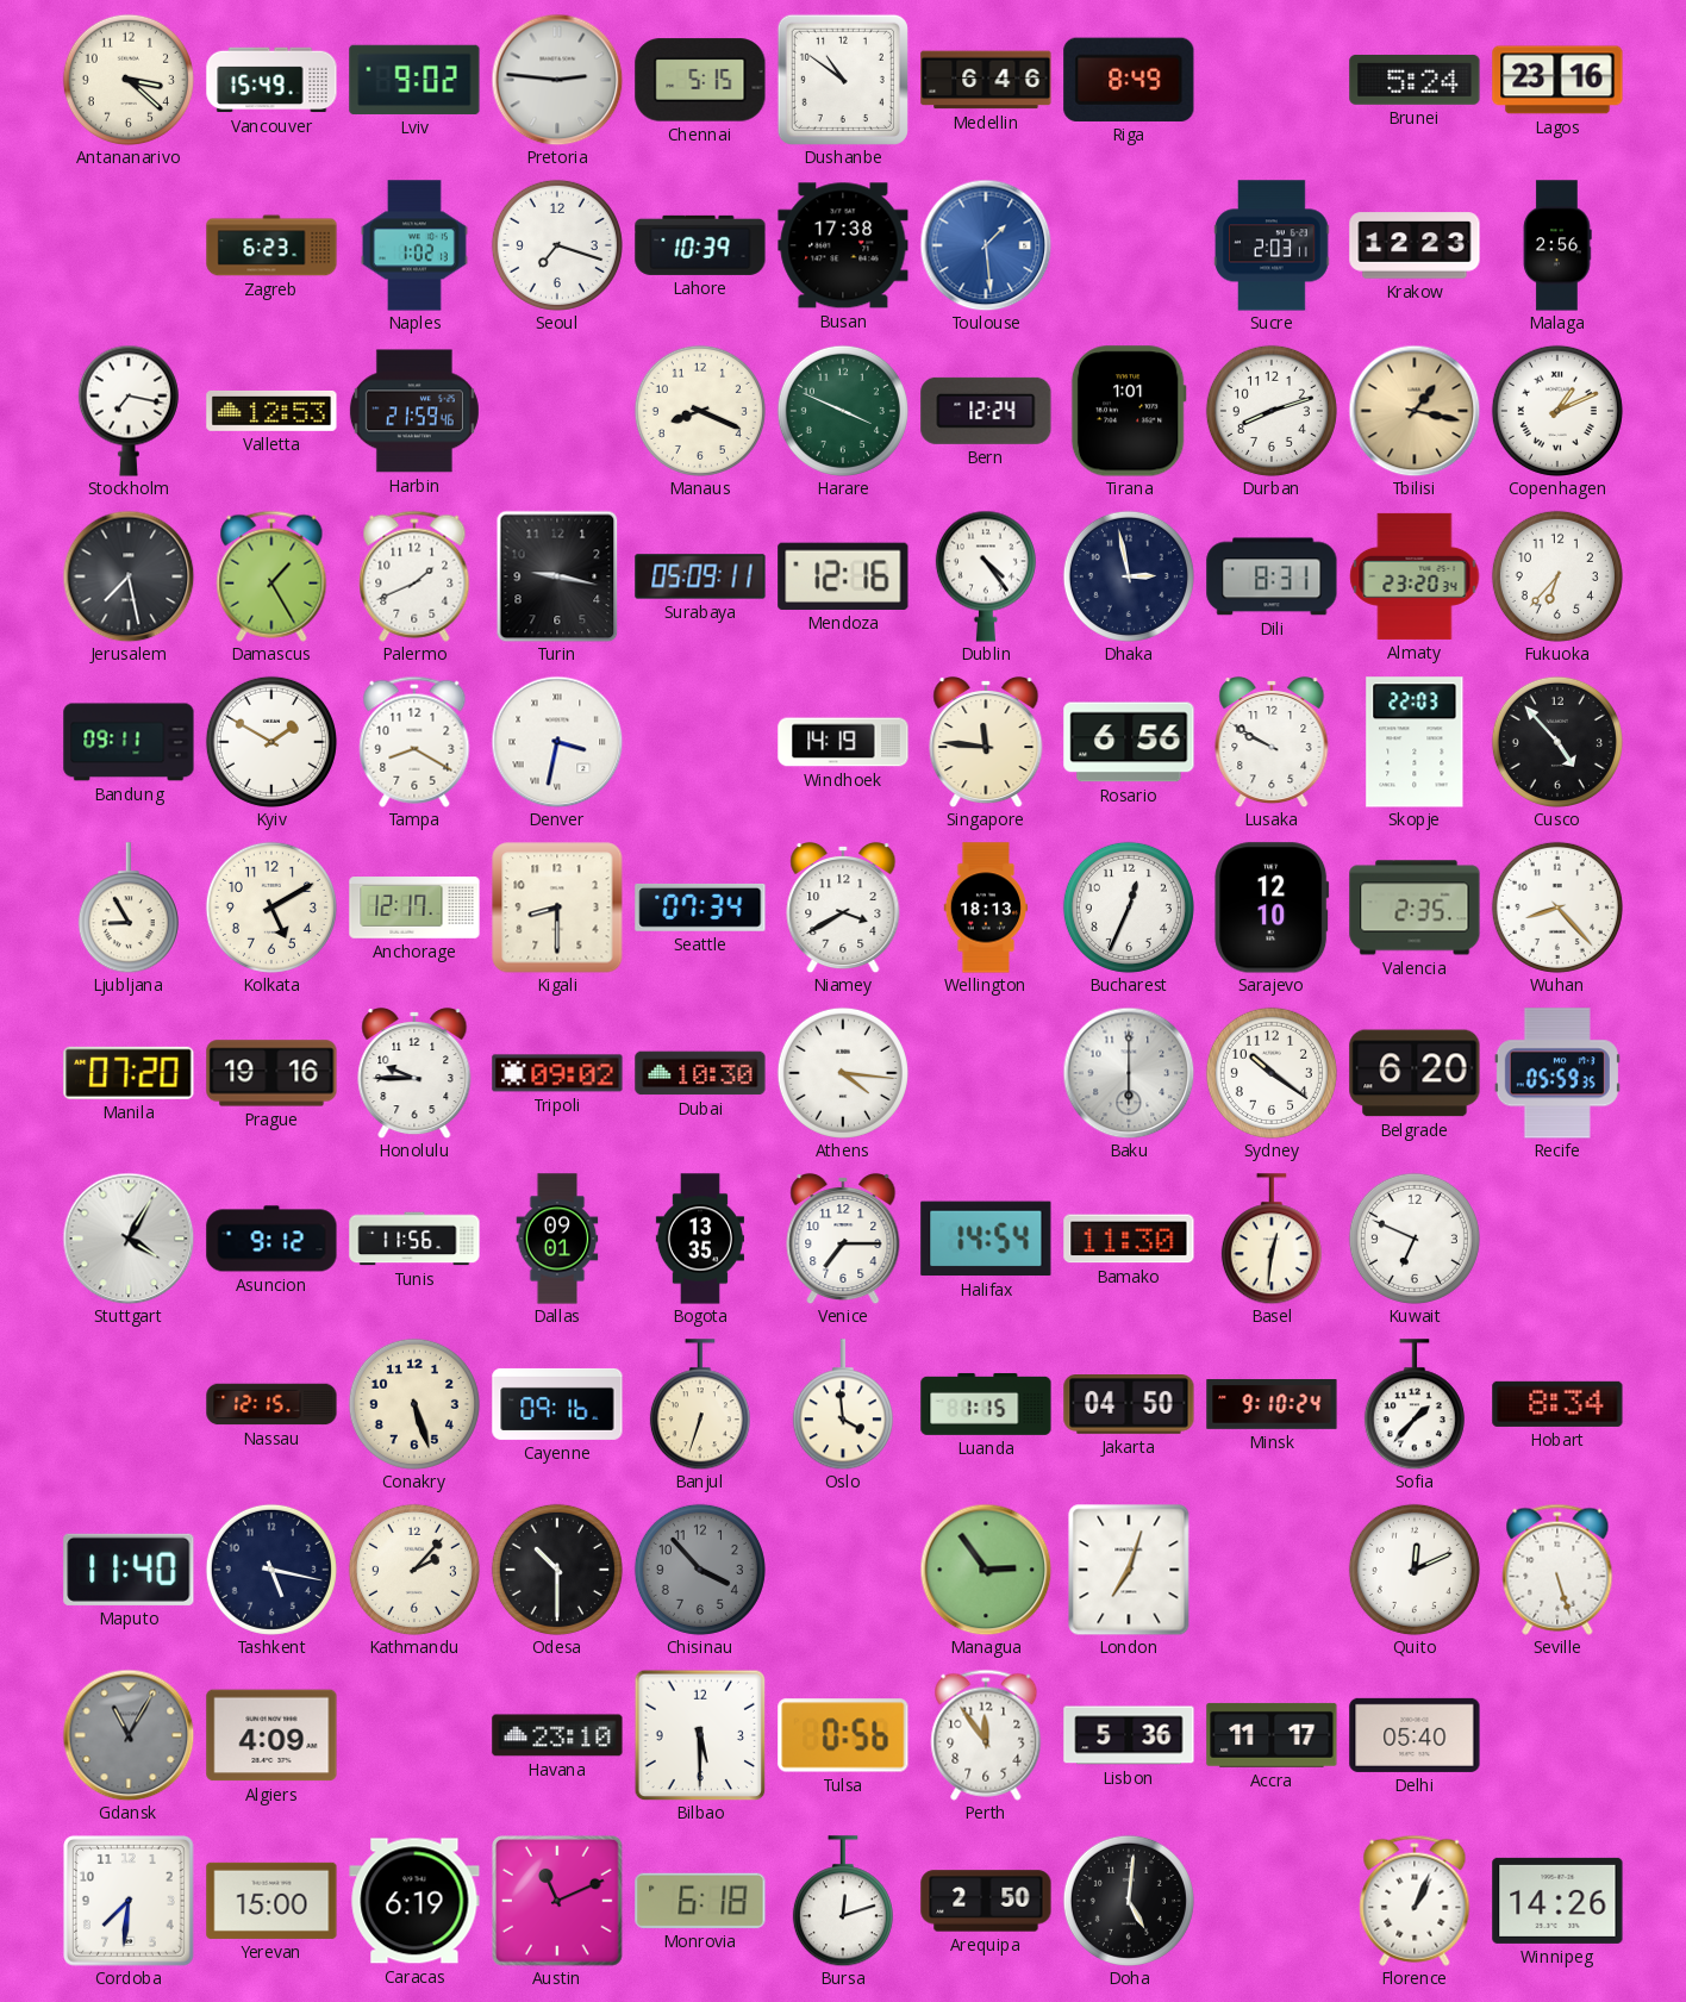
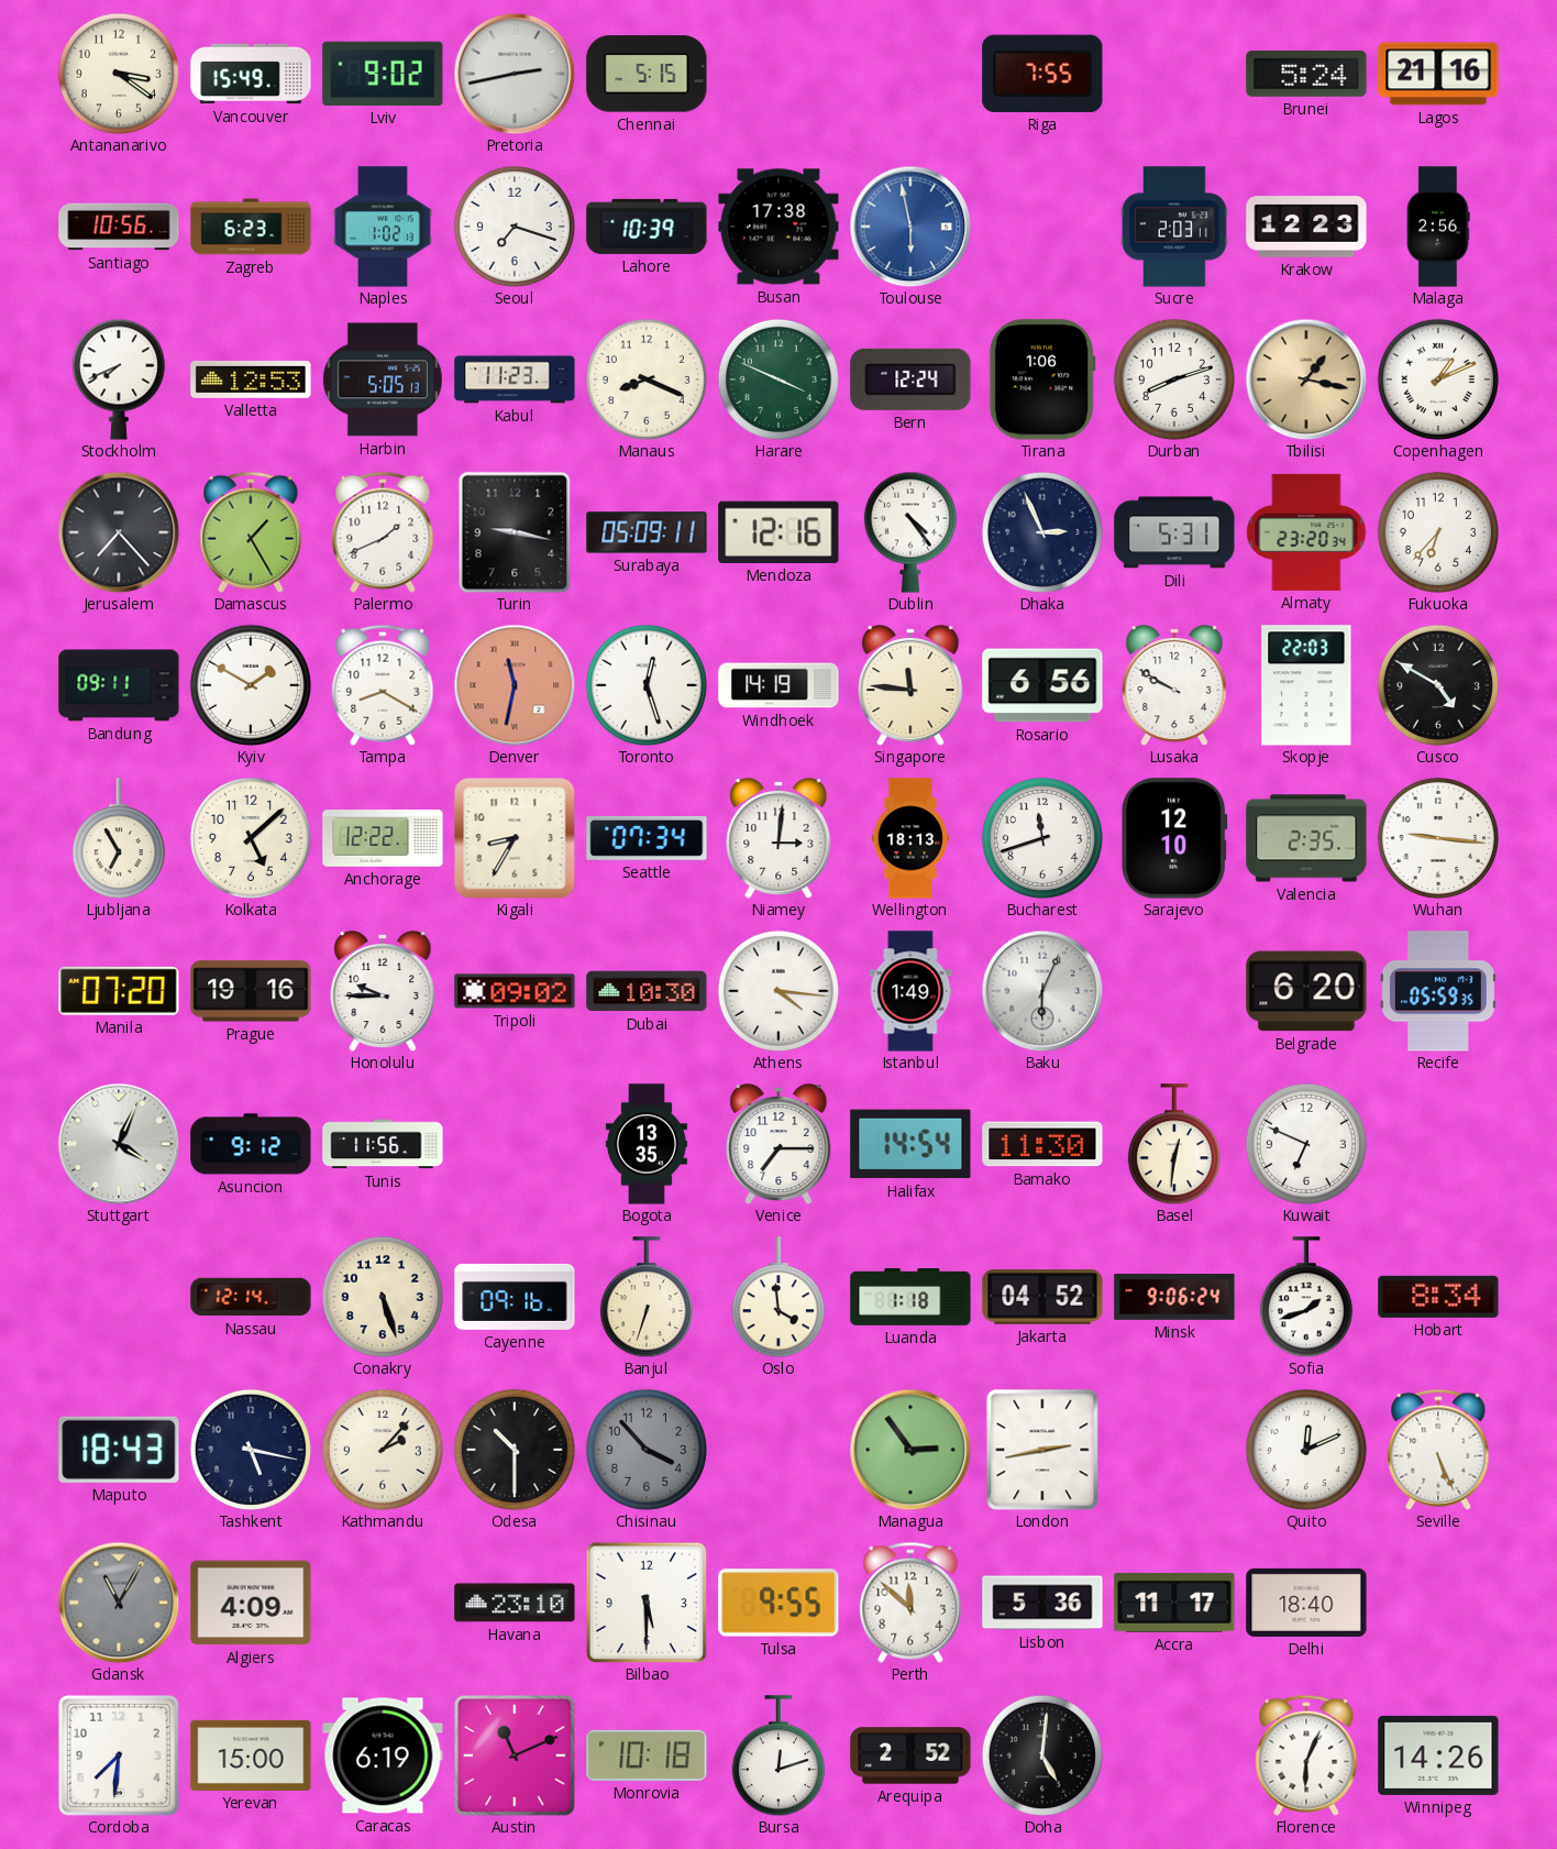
Antananarivo: 3:22 -> 3:21 (119, 74)
Pretoria: 2:46 -> 2:43 (515, 74)
Dushanbe: 10:51 -> none (843, 80)
Medellin: 6:46 -> none (986, 80)
Riga: 8:49 -> 7:55 (1042, 74)
Lagos: 23:16 -> 21:16 (1438, 74)
Santiago: none -> 10:56 (119, 227)
Toulouse: 1:29 -> 5:58 (910, 227)
Stockholm: 7:17 -> 7:41 (119, 379)
Harbin: 21:59 -> 5:05 (383, 379)
Kabul: none -> 11:23 (515, 379)
Tirana: 1:01 -> 1:06 (1042, 379)
Jerusalem: 7:28 -> 7:23 (119, 532)
Dhaka: 2:58 -> 2:56 (1042, 532)
Dili: 8:31 -> 5:31 (1174, 532)
Denver: 3:32 -> 11:32 (515, 685)
Denver dial: white -> salmon (515, 685)
Toronto: none -> 12:27 (647, 685)
Cusco: 4:53 -> 4:50 (1438, 685)
Ljubljana: 8:55 -> 6:55 (119, 838)
Kolkata: 5:10 -> 5:08 (251, 838)
Anchorage: 12:17 -> 12:22 (383, 838)
Kigali: 8:30 -> 8:35 (515, 838)
Niamey: 3:40 -> 3:01 (778, 838)
Bucharest: 12:34 -> 11:42 (1042, 838)
Wuhan: 8:23 -> 9:16 (1438, 838)
Istanbul: none -> 1:49 (910, 991)
Baku: 6:00 -> 6:04 (1042, 991)
Sydney: 10:21 -> none (1272, 1073)
Stuttgart: 4:05 -> 4:04 (119, 1144)
Dallas: 09:01 -> none (557, 1239)
Nassau: 12:15 -> 12:14 (251, 1297)
Luanda: 1:15 -> 1:18 (910, 1297)
Jakarta: 04:50 -> 04:52 (1042, 1298)
Minsk: 9:10 -> 9:06 (1174, 1297)
Sofia: 1:37 -> 1:42 (1306, 1297)
Maputo: 11:40 -> 18:43 (119, 1450)
London: 7:03 -> 2:43 (1042, 1450)
Seville: 5:27 -> 5:26 (1438, 1450)
Tulsa: 0:56 -> 9:55 (778, 1603)
Perth: 11:54 -> 11:52 (910, 1603)
Delhi: 05:40 -> 18:40 (1306, 1603)
Monrovia: 6:18 -> 10:18 (647, 1756)
Arequipa: 2:50 -> 2:52 (910, 1756)
Florence: 1:04 -> 6:04 (1306, 1756)
